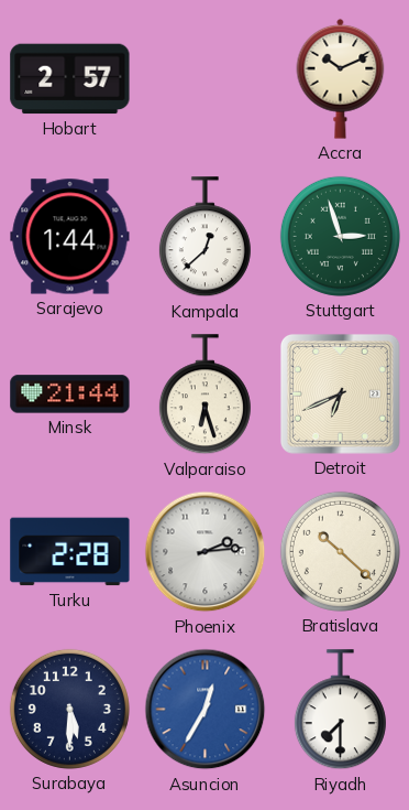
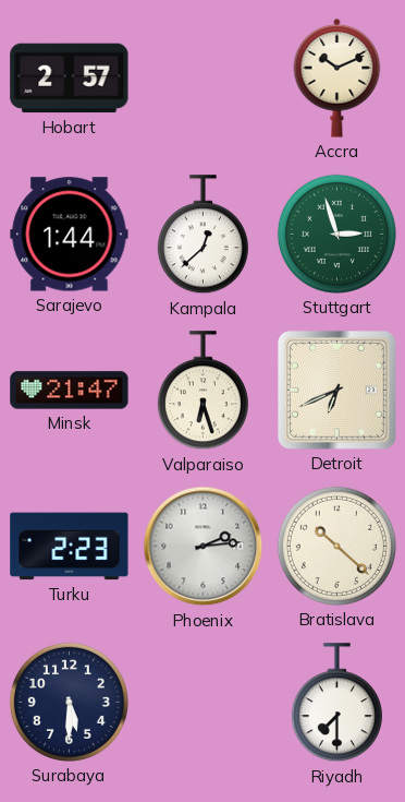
Minsk: 21:44 -> 21:47 (70, 391)
Turku: 2:28 -> 2:23 (70, 547)
Asuncion: 12:35 -> none (206, 710)
